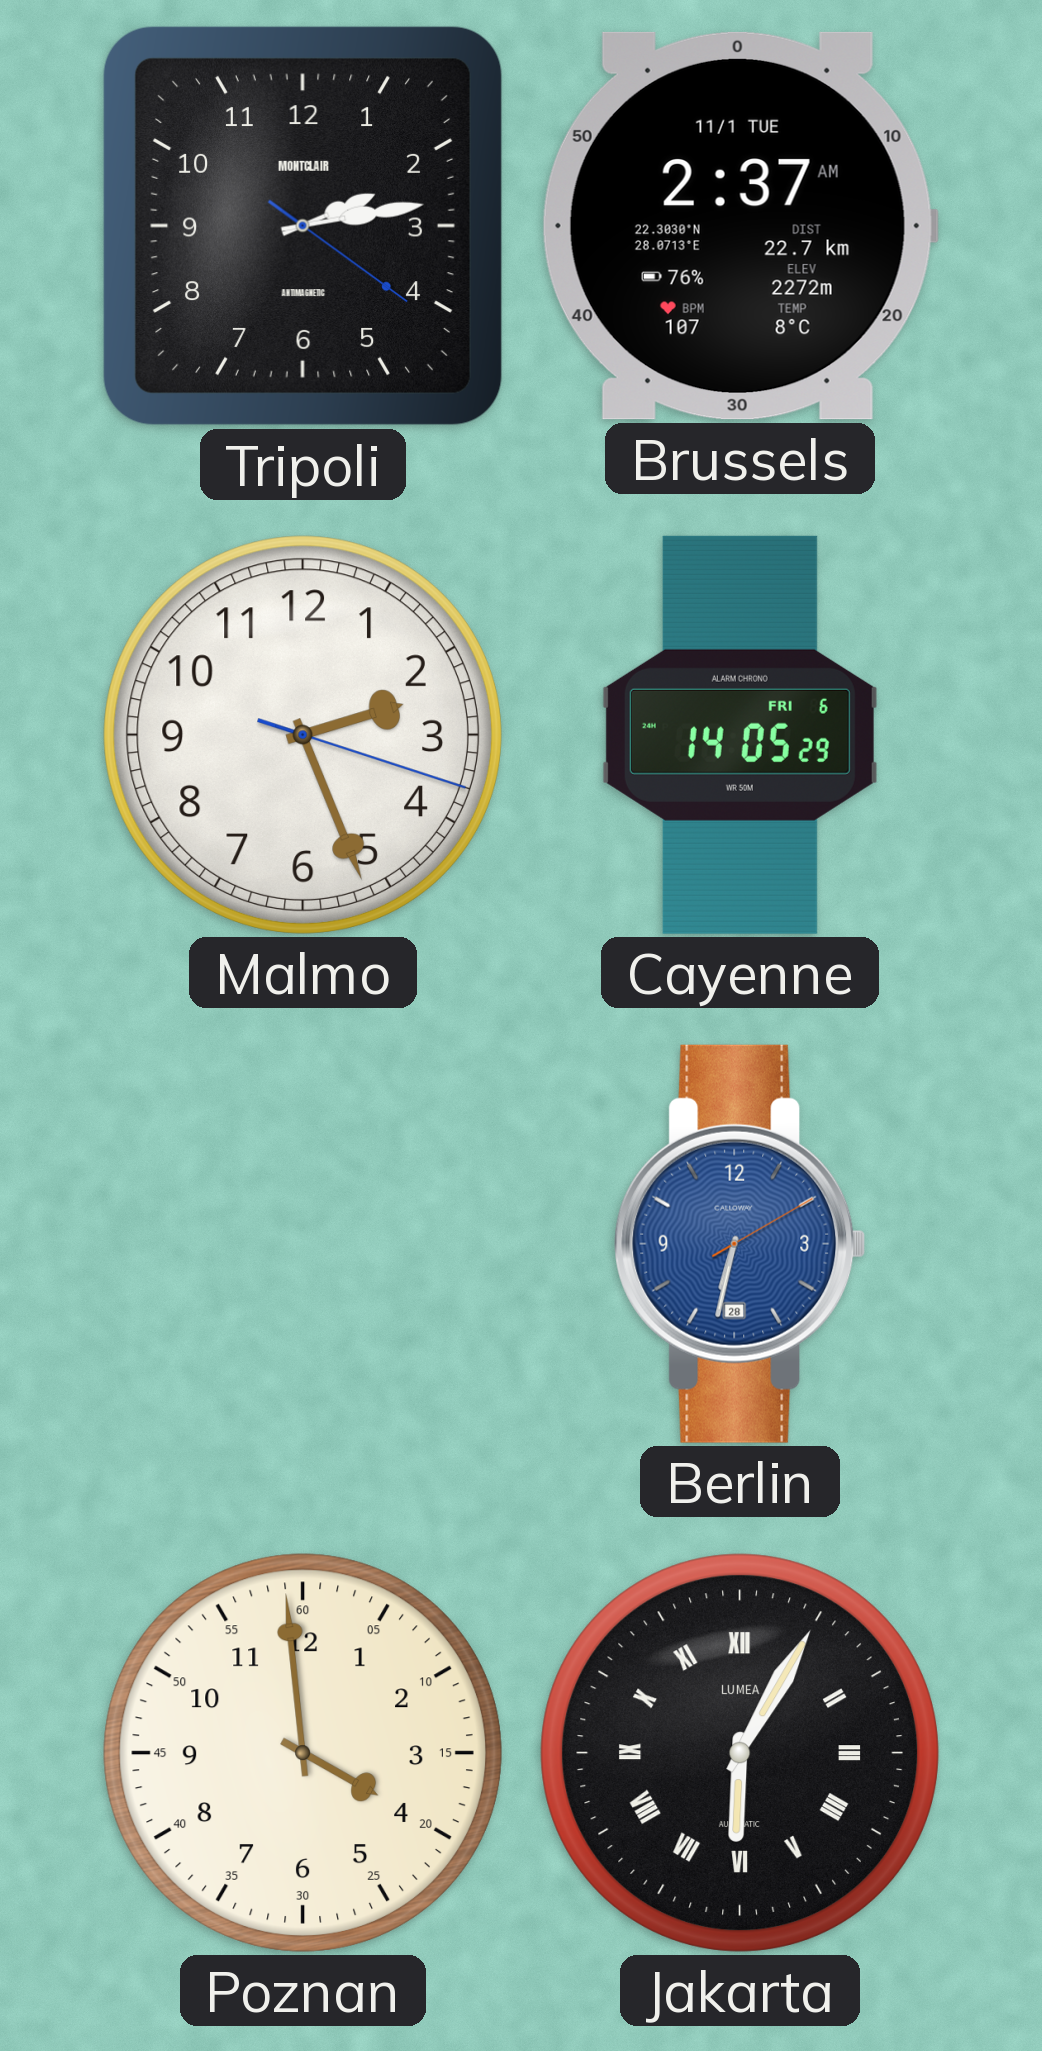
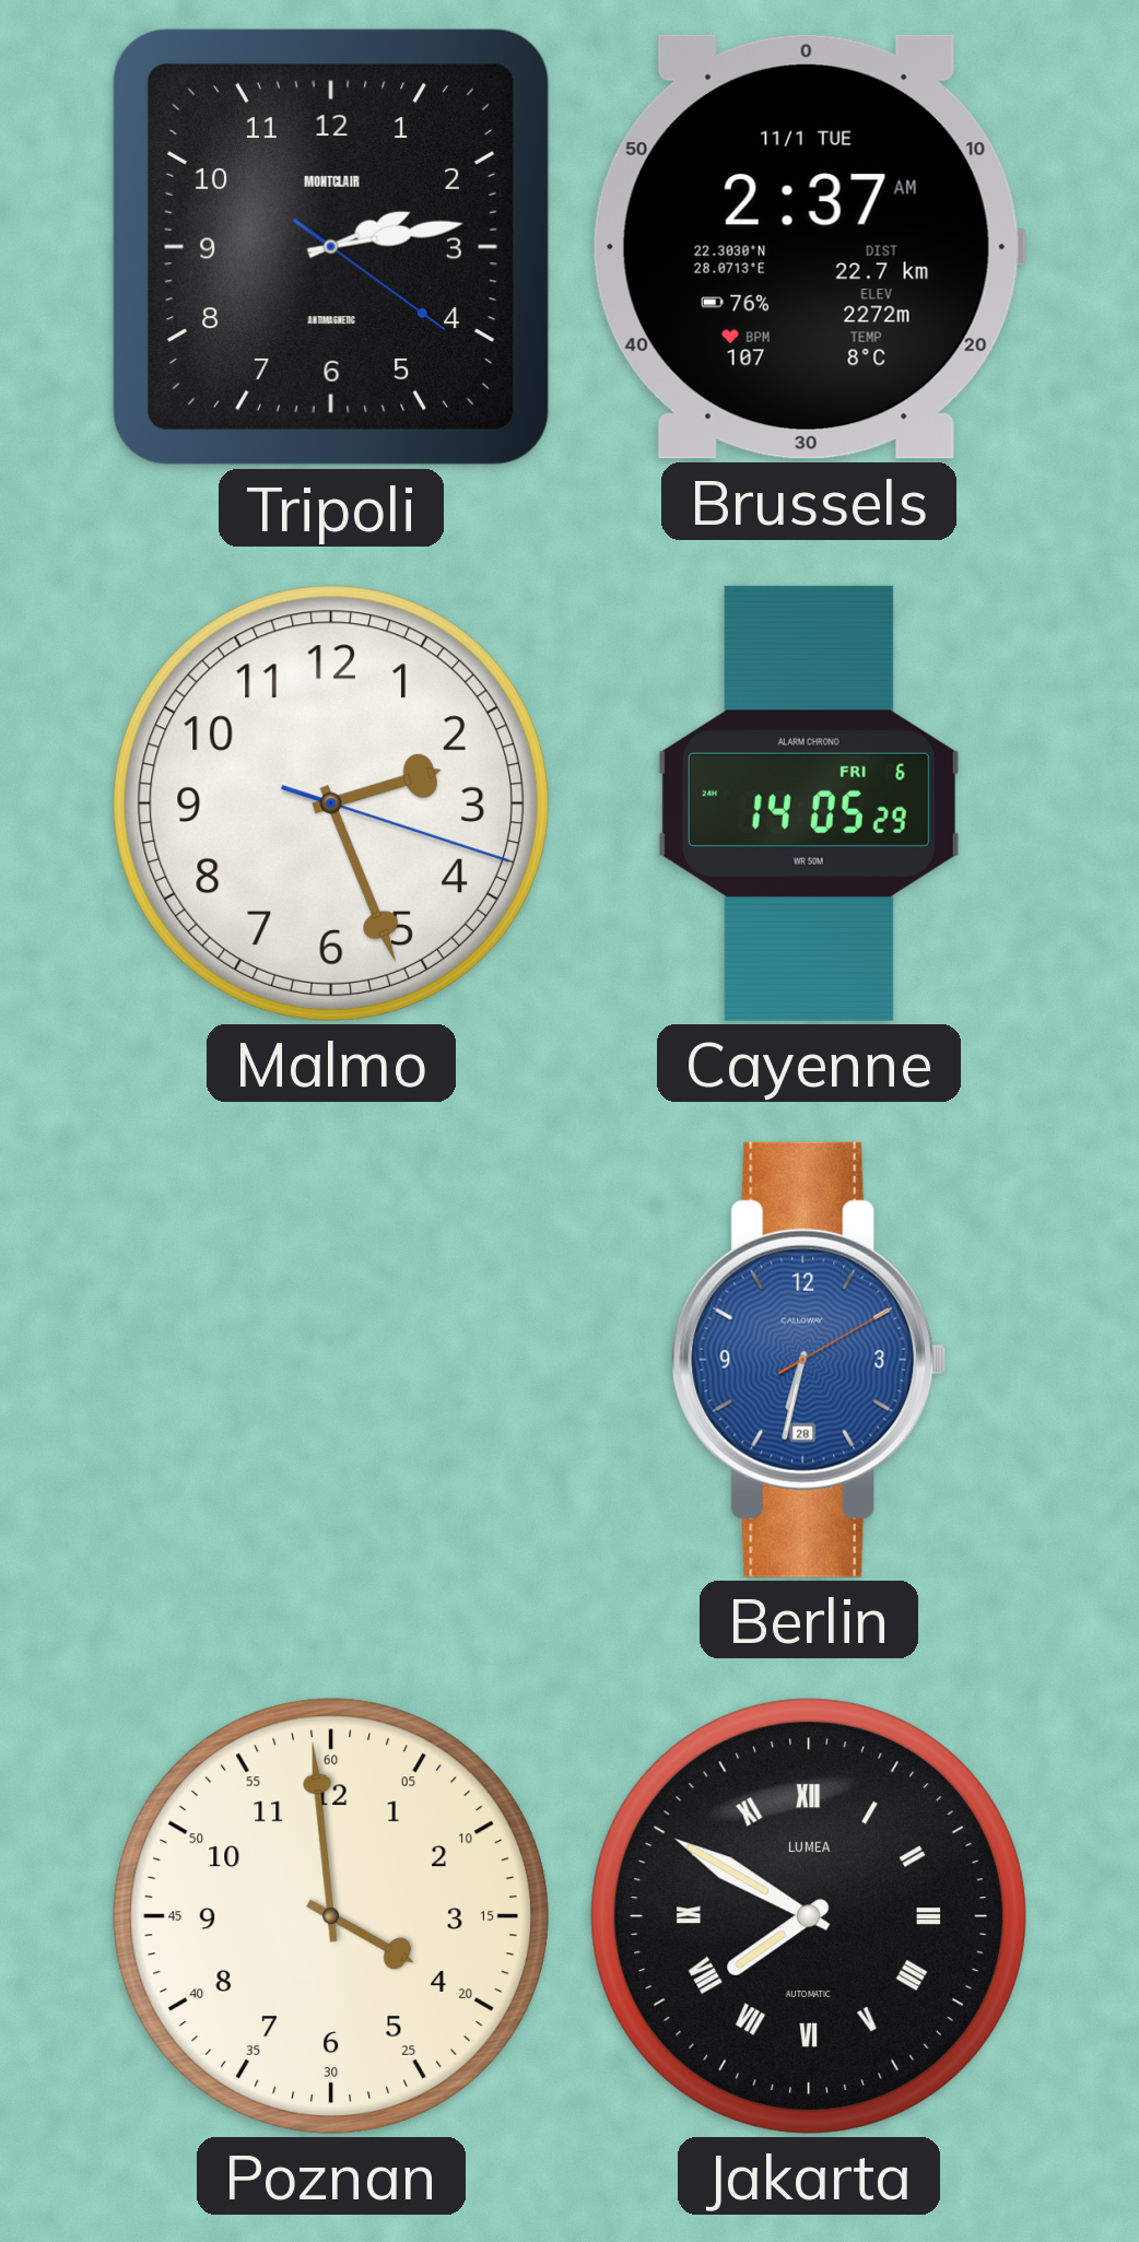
Jakarta: 6:05 -> 7:50 (809, 1916)
